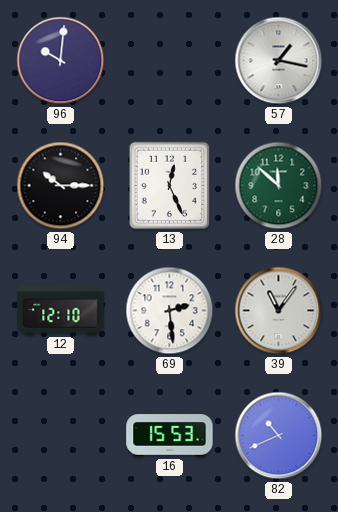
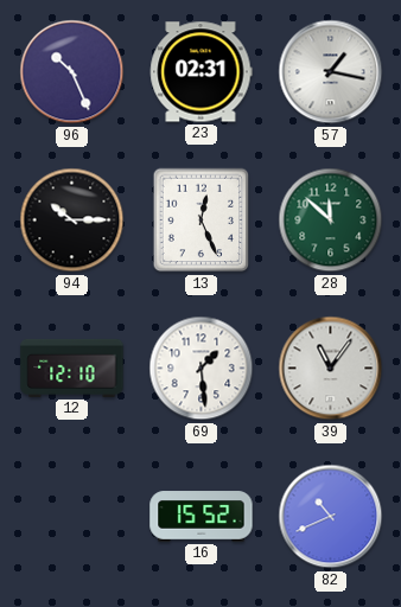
96: 10:01 -> 10:26 (72, 72)
23: none -> 02:31 (200, 72)
69: 2:29 -> 1:29 (202, 369)
16: 15:53 -> 15:52 (202, 517)
